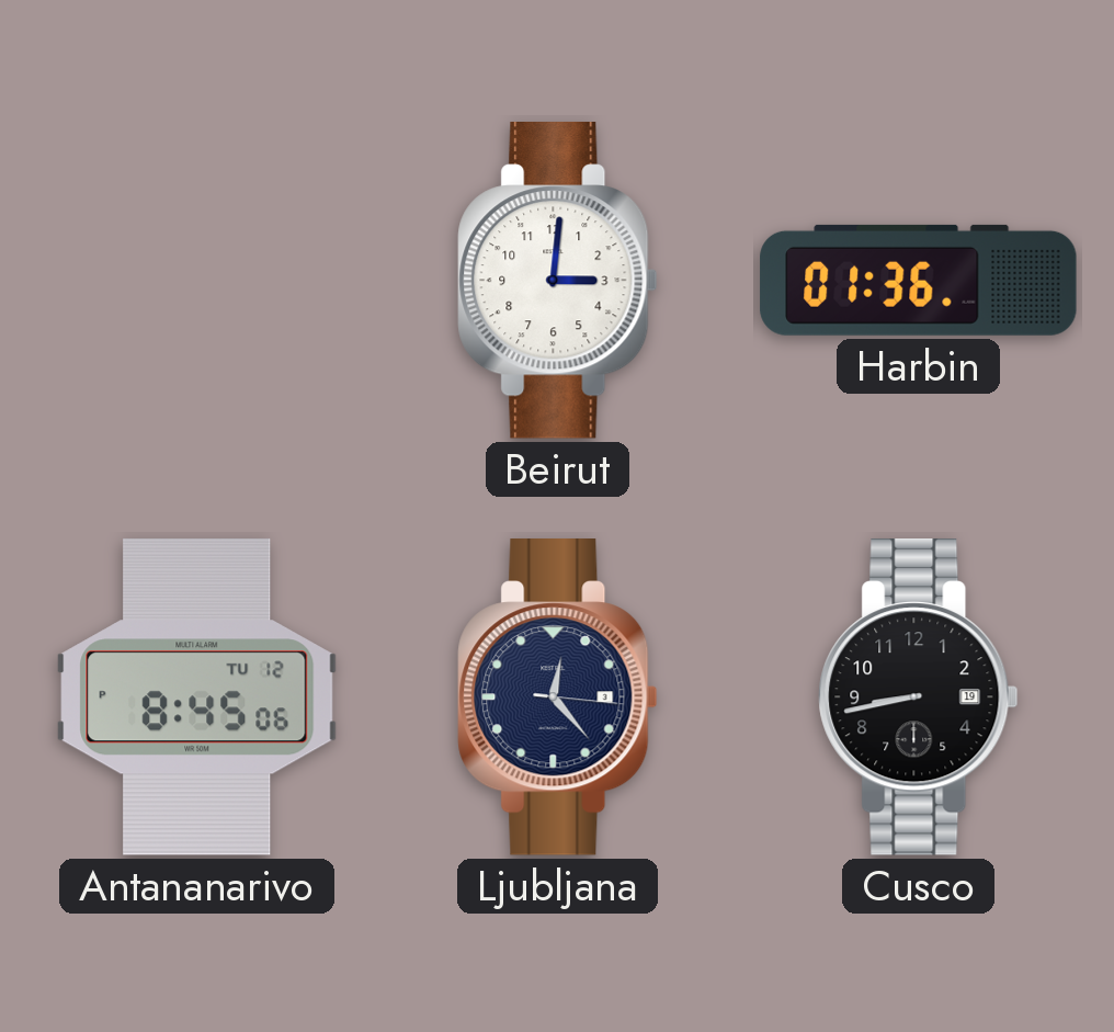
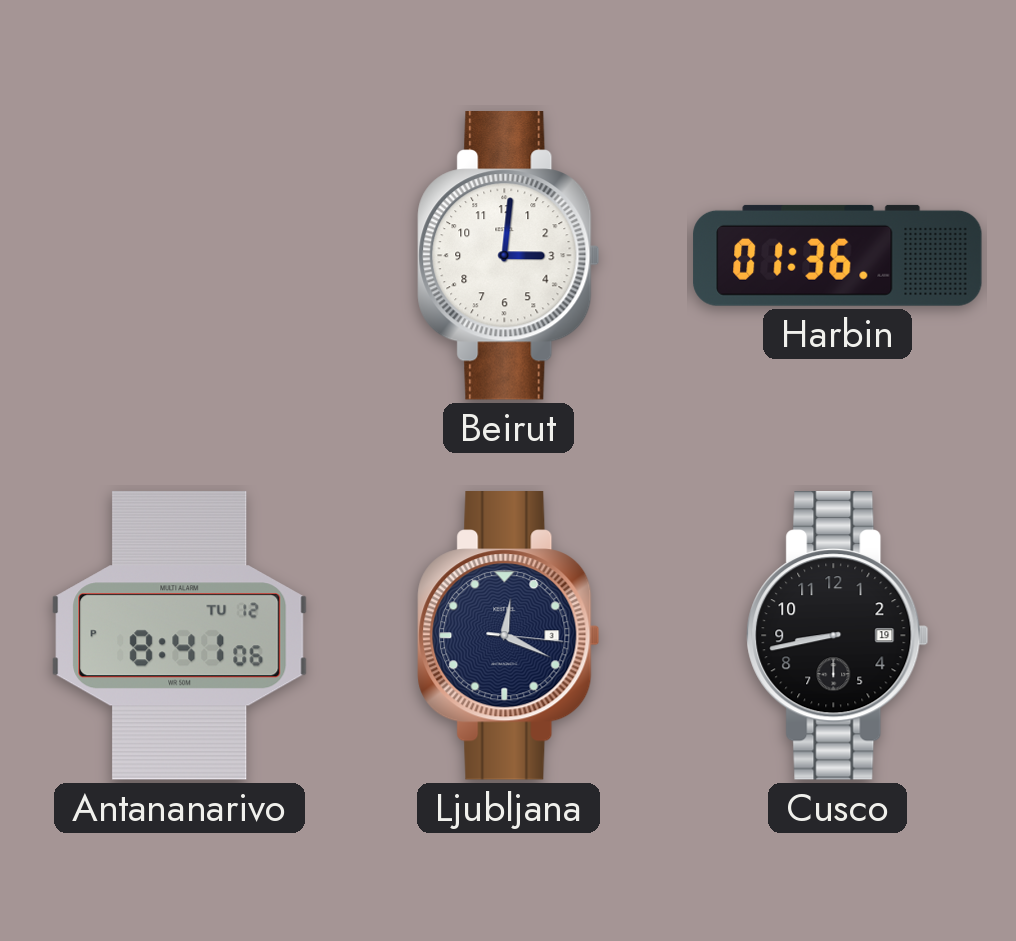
Antananarivo: 8:45 -> 8:41 (180, 635)
Ljubljana: 12:23 -> 12:19 (509, 636)
